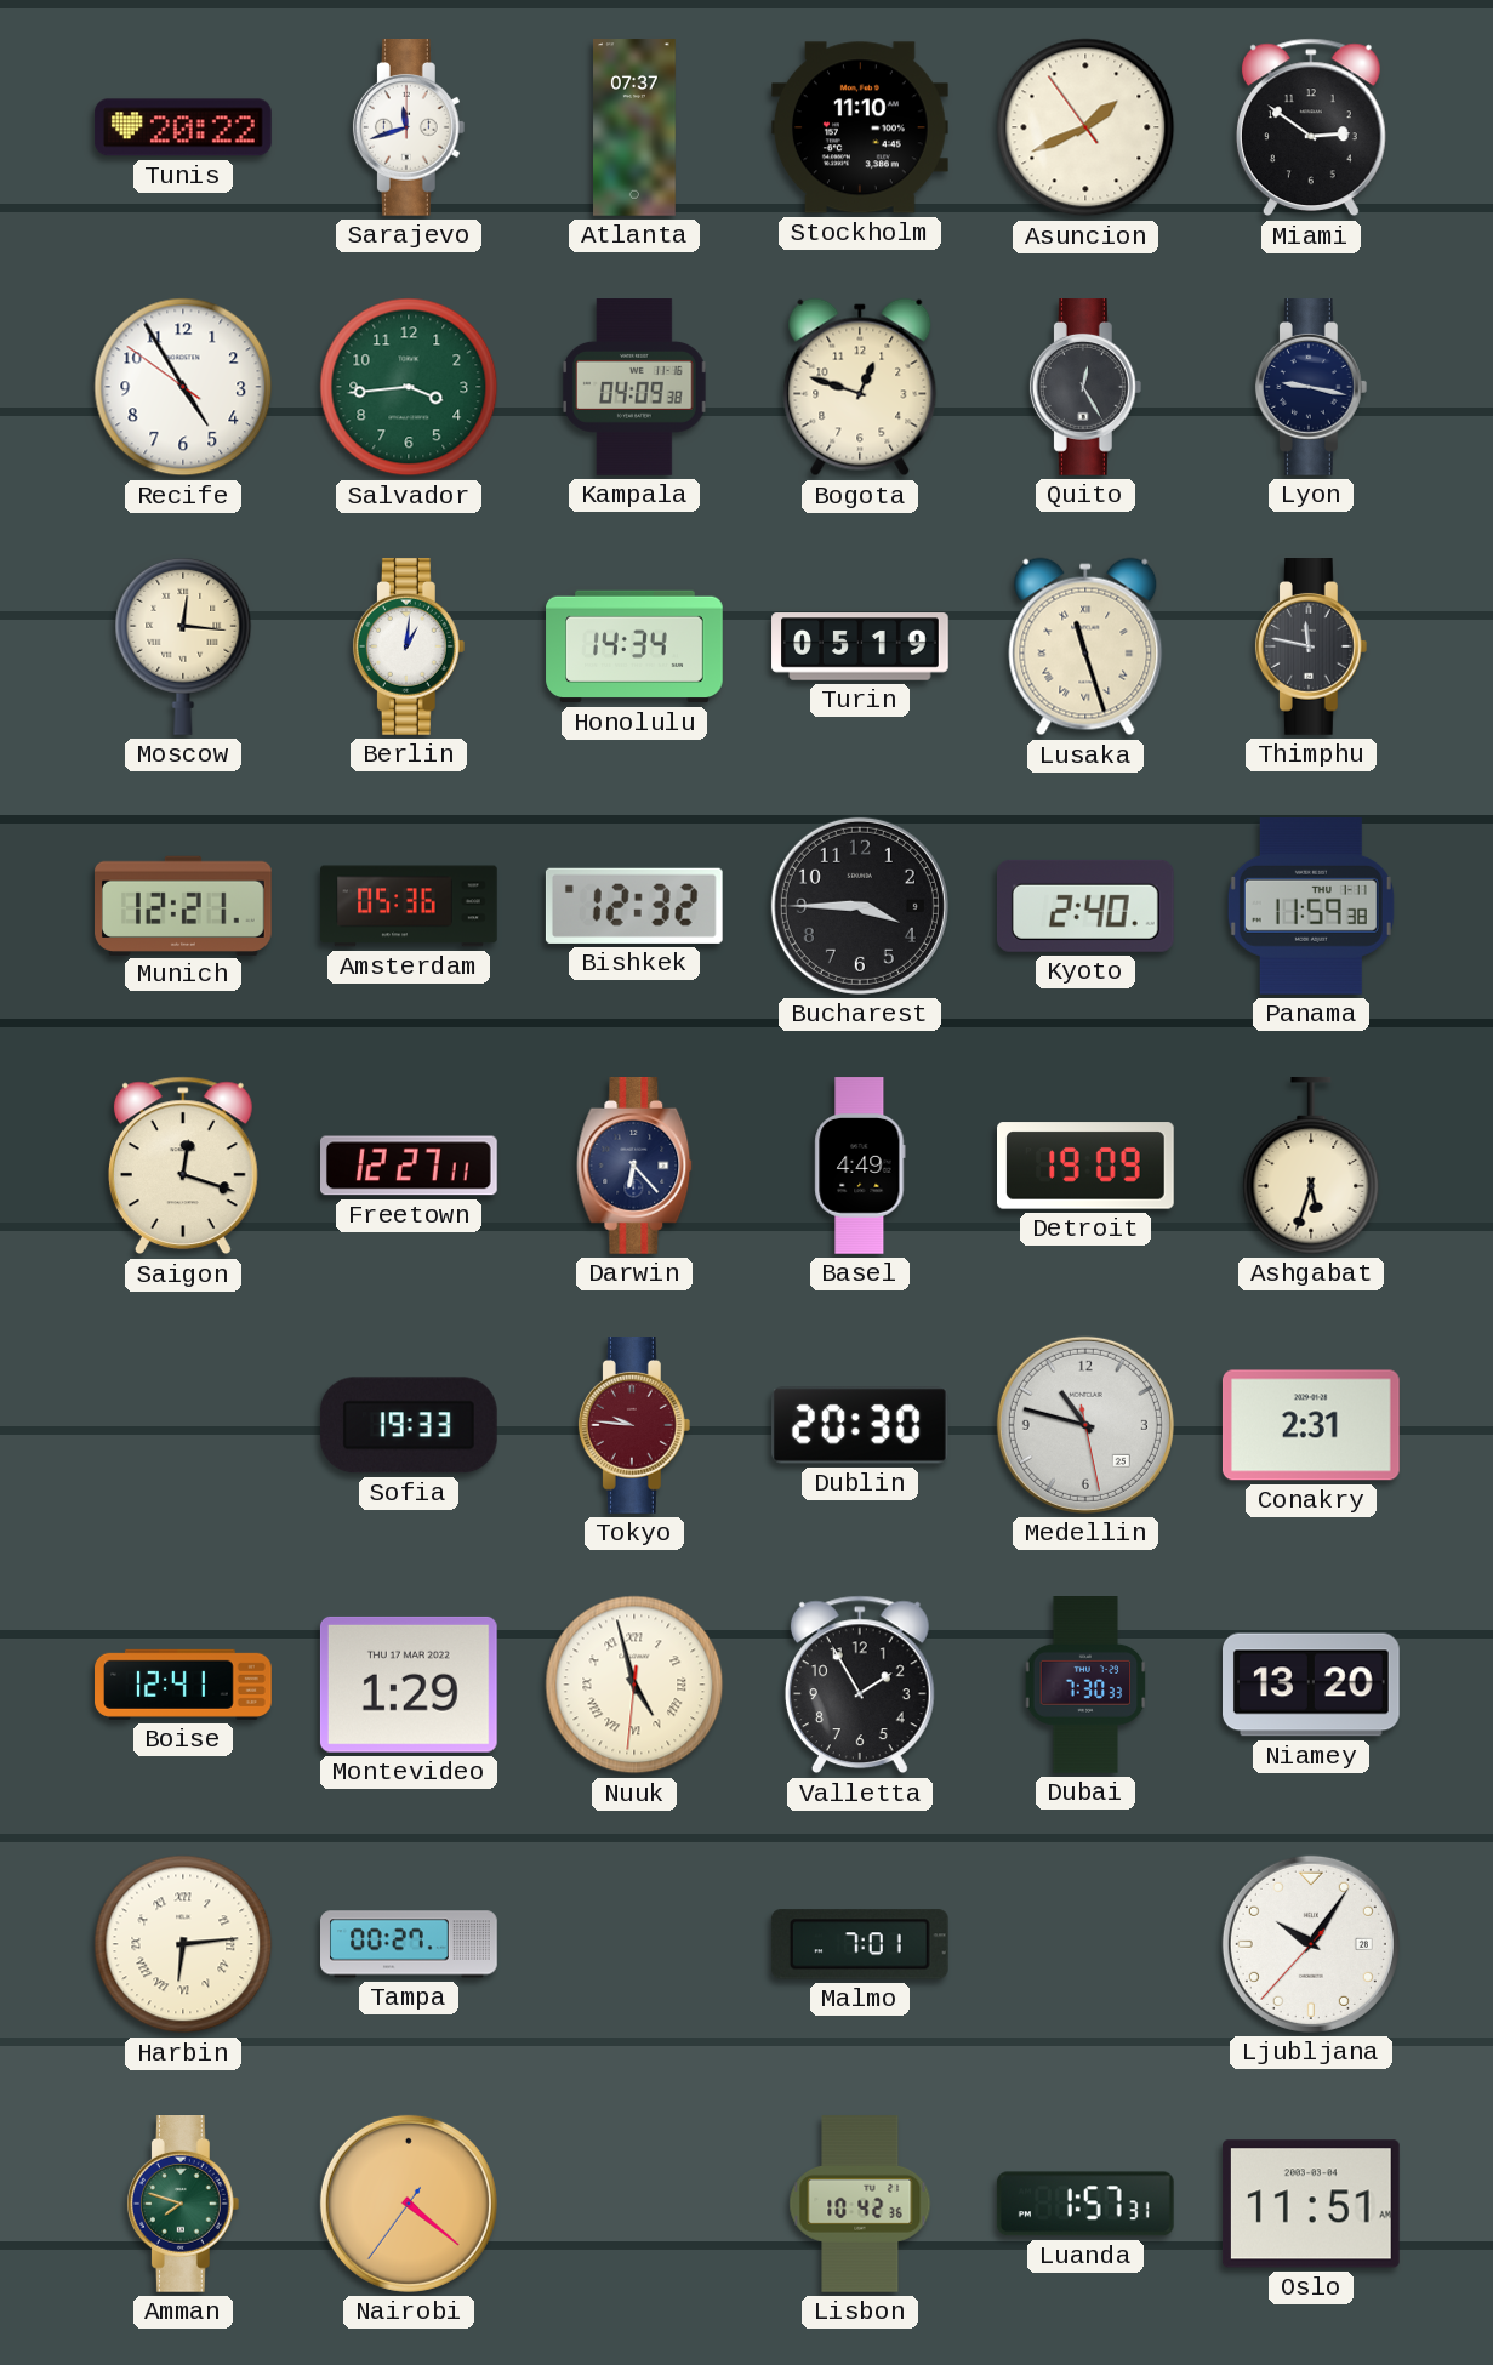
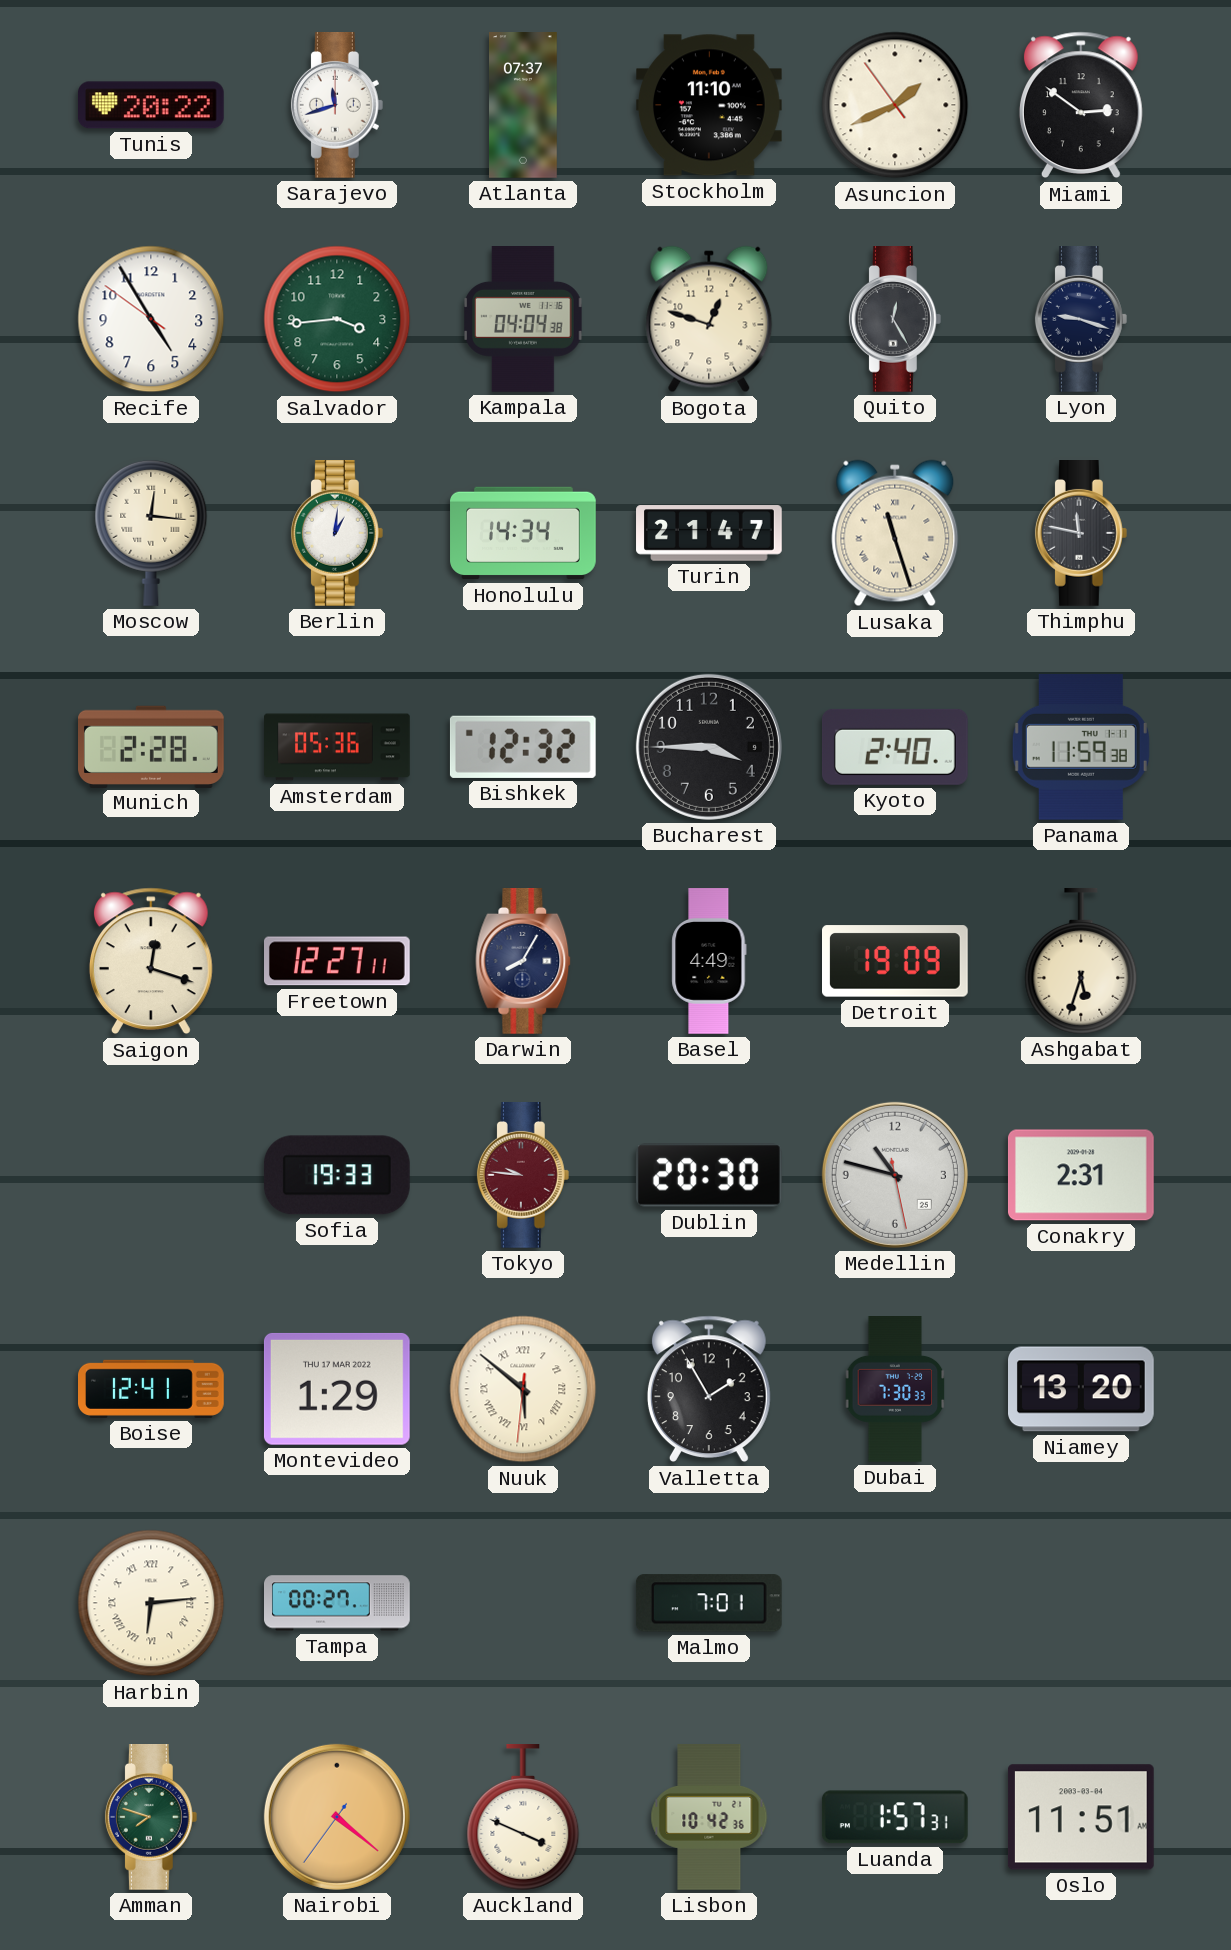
Kampala: 04:09 -> 04:04 (523, 320)
Lyon: 9:17 -> 9:18 (1081, 320)
Turin: 05:19 -> 21:47 (709, 533)
Munich: 12:21 -> 2:28 (152, 746)
Darwin: 6:23 -> 8:05 (523, 962)
Nuuk: 4:57 -> 5:51 (523, 1389)
Ljubljana: 10:05 -> none (1311, 1944)
Auckland: none -> 3:49 (523, 1818)
